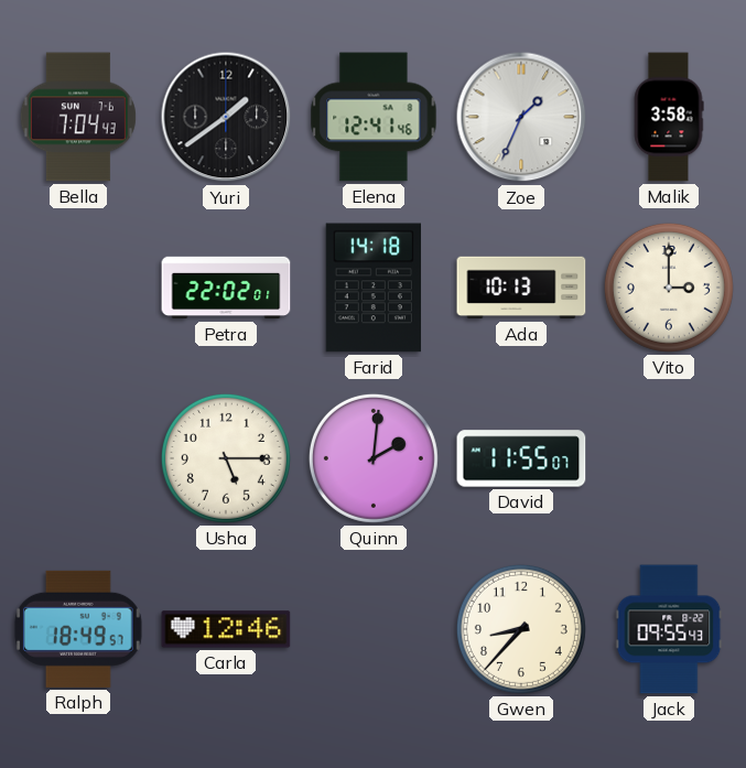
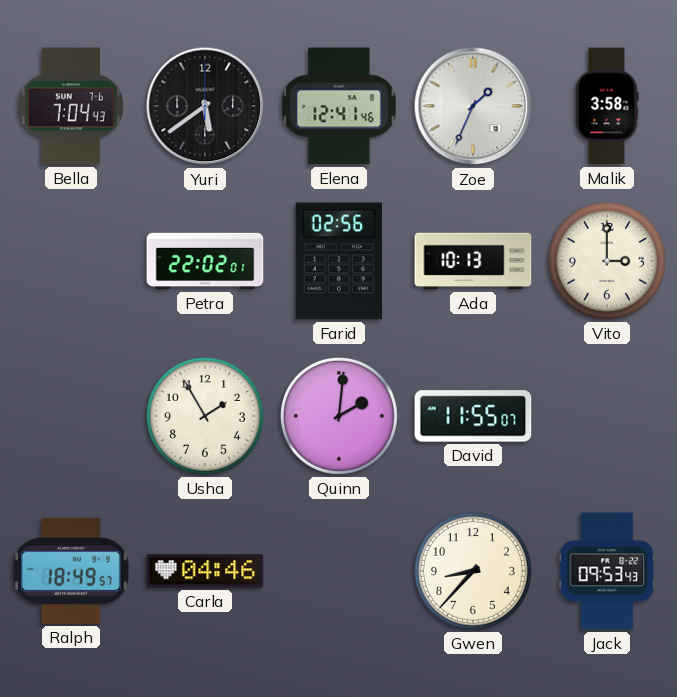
Yuri: 1:39 -> 5:39 (205, 106)
Farid: 14:18 -> 02:56 (338, 261)
Usha: 5:15 -> 1:55 (205, 416)
Carla: 12:46 -> 04:46 (205, 571)
Jack: 09:55 -> 09:53 (607, 571)
